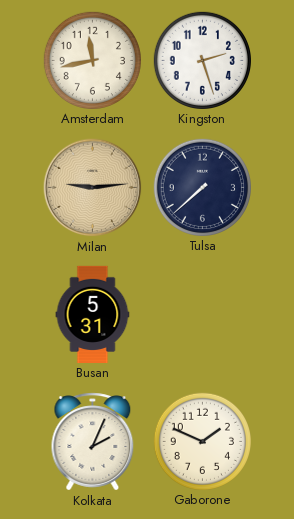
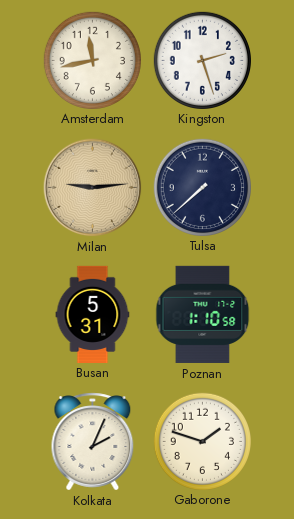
Poznan: none -> 1:10 (203, 314)
Gaborone: 1:49 -> 1:48 (202, 441)
